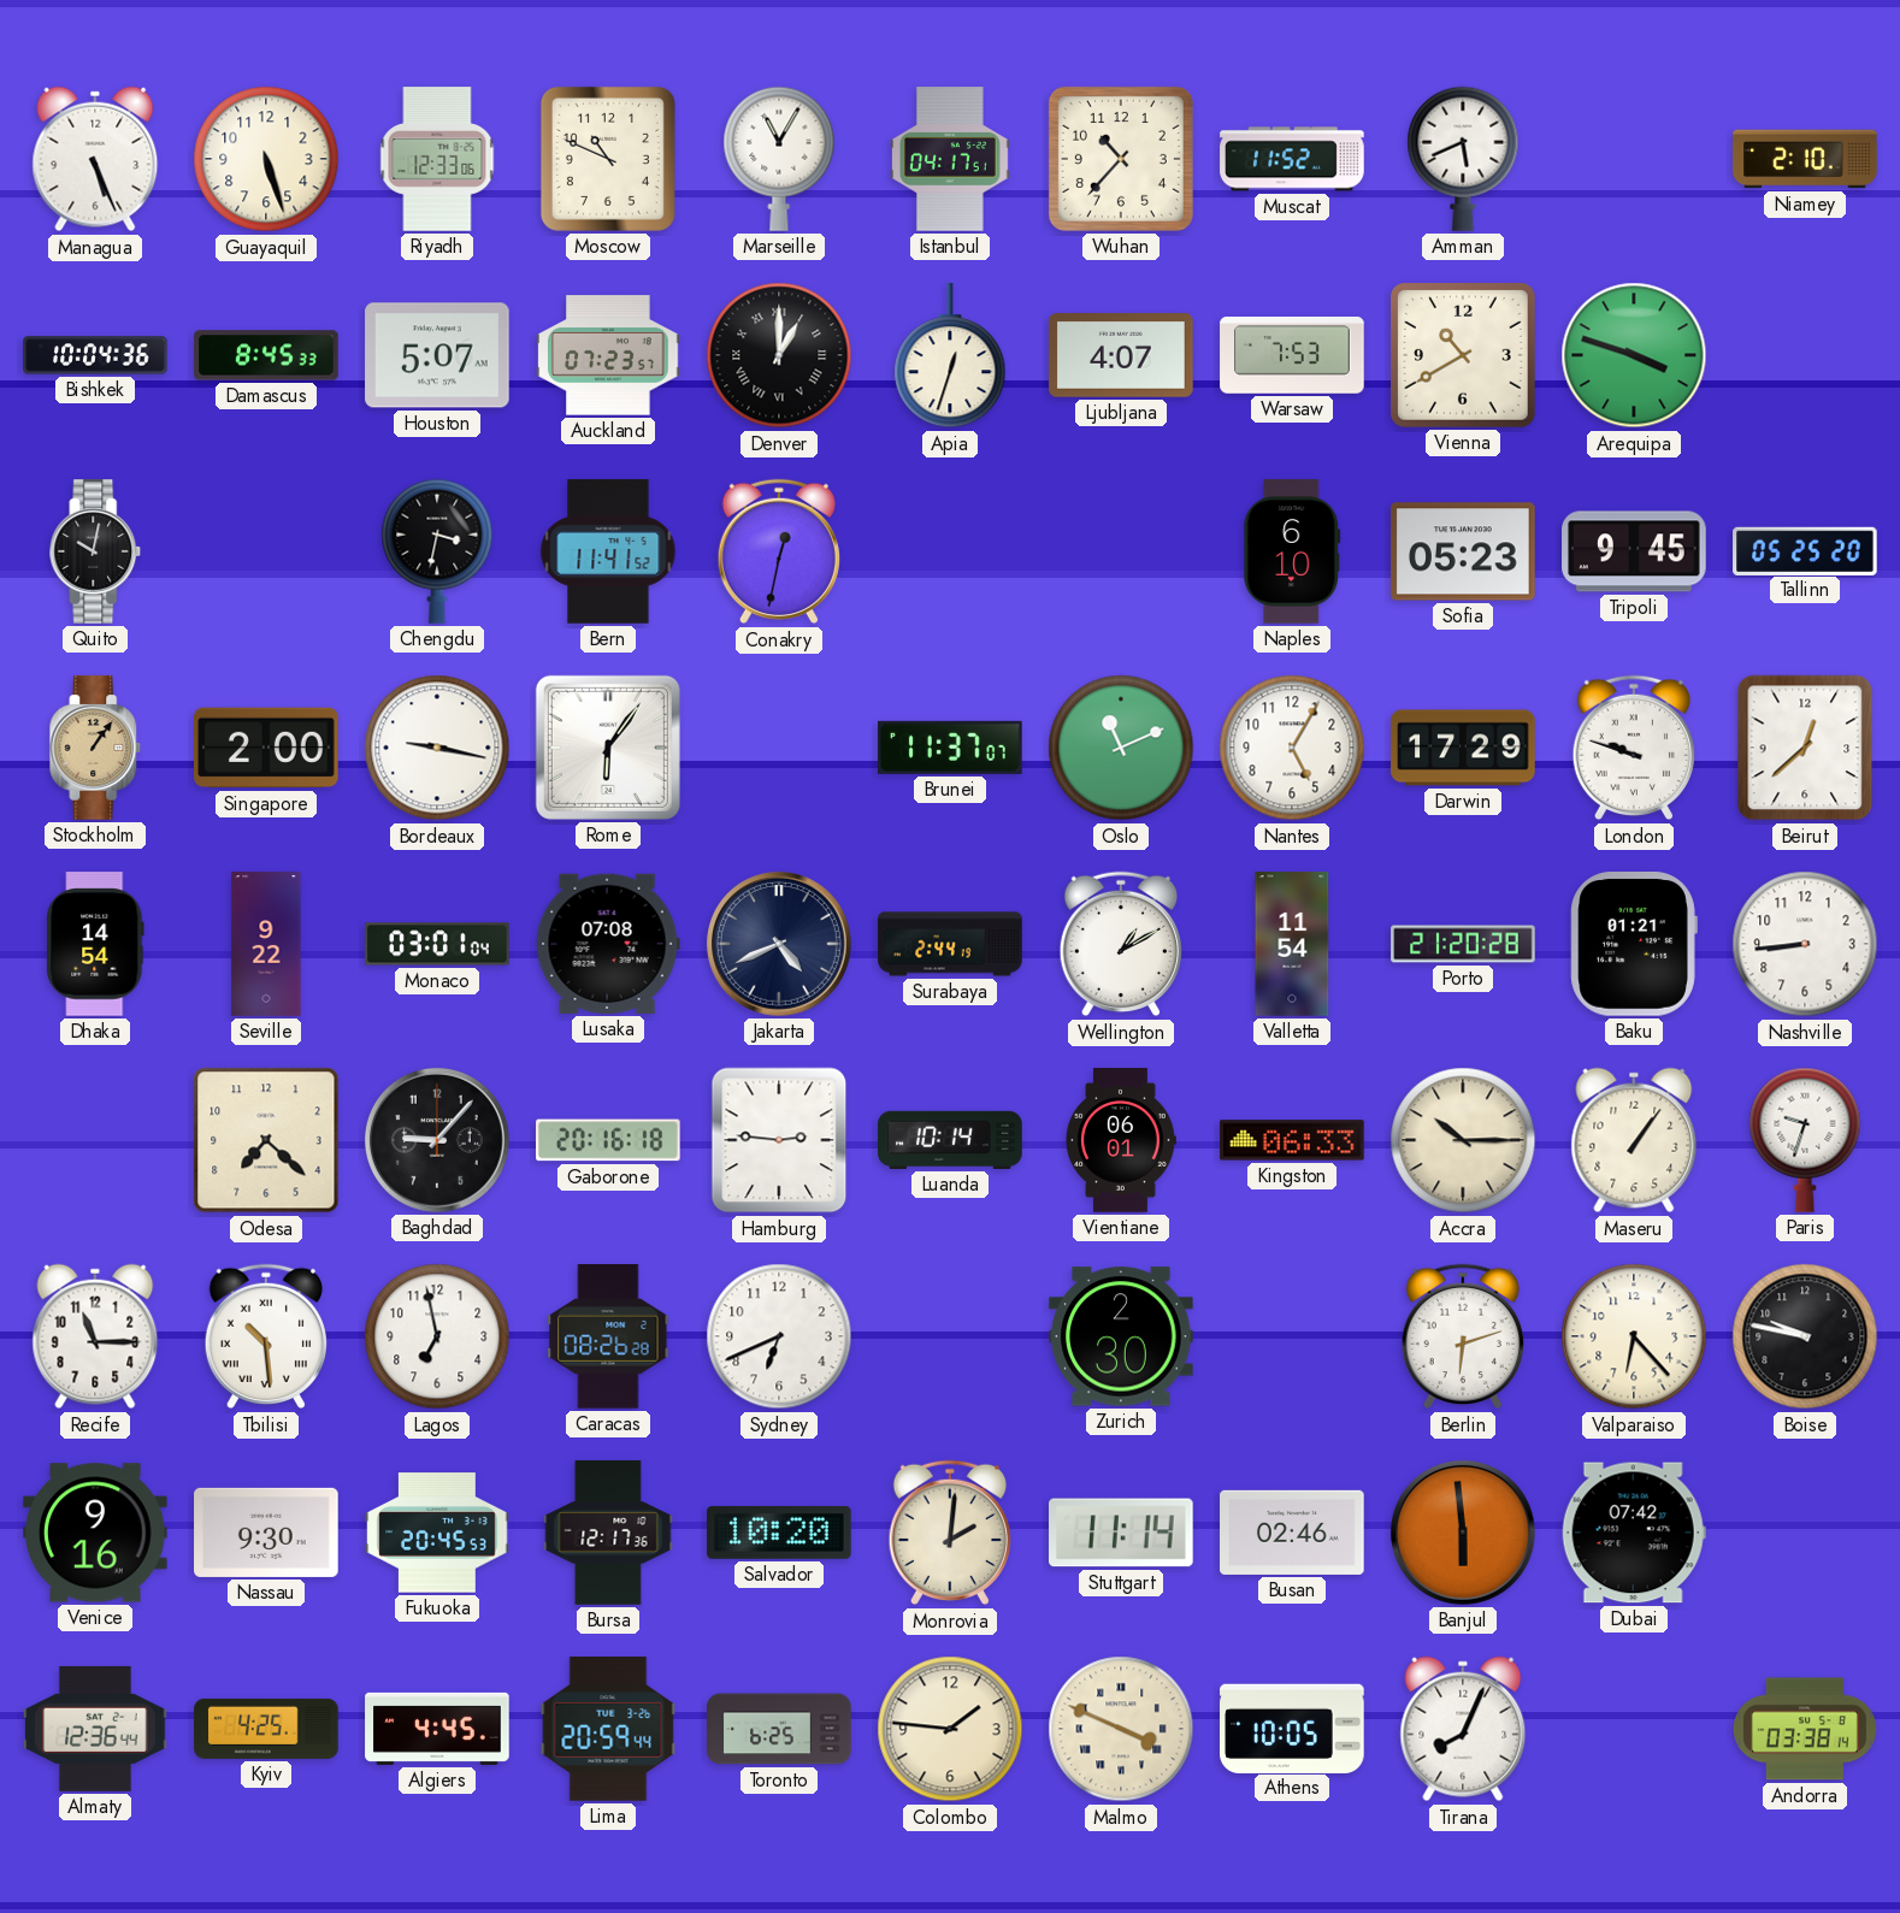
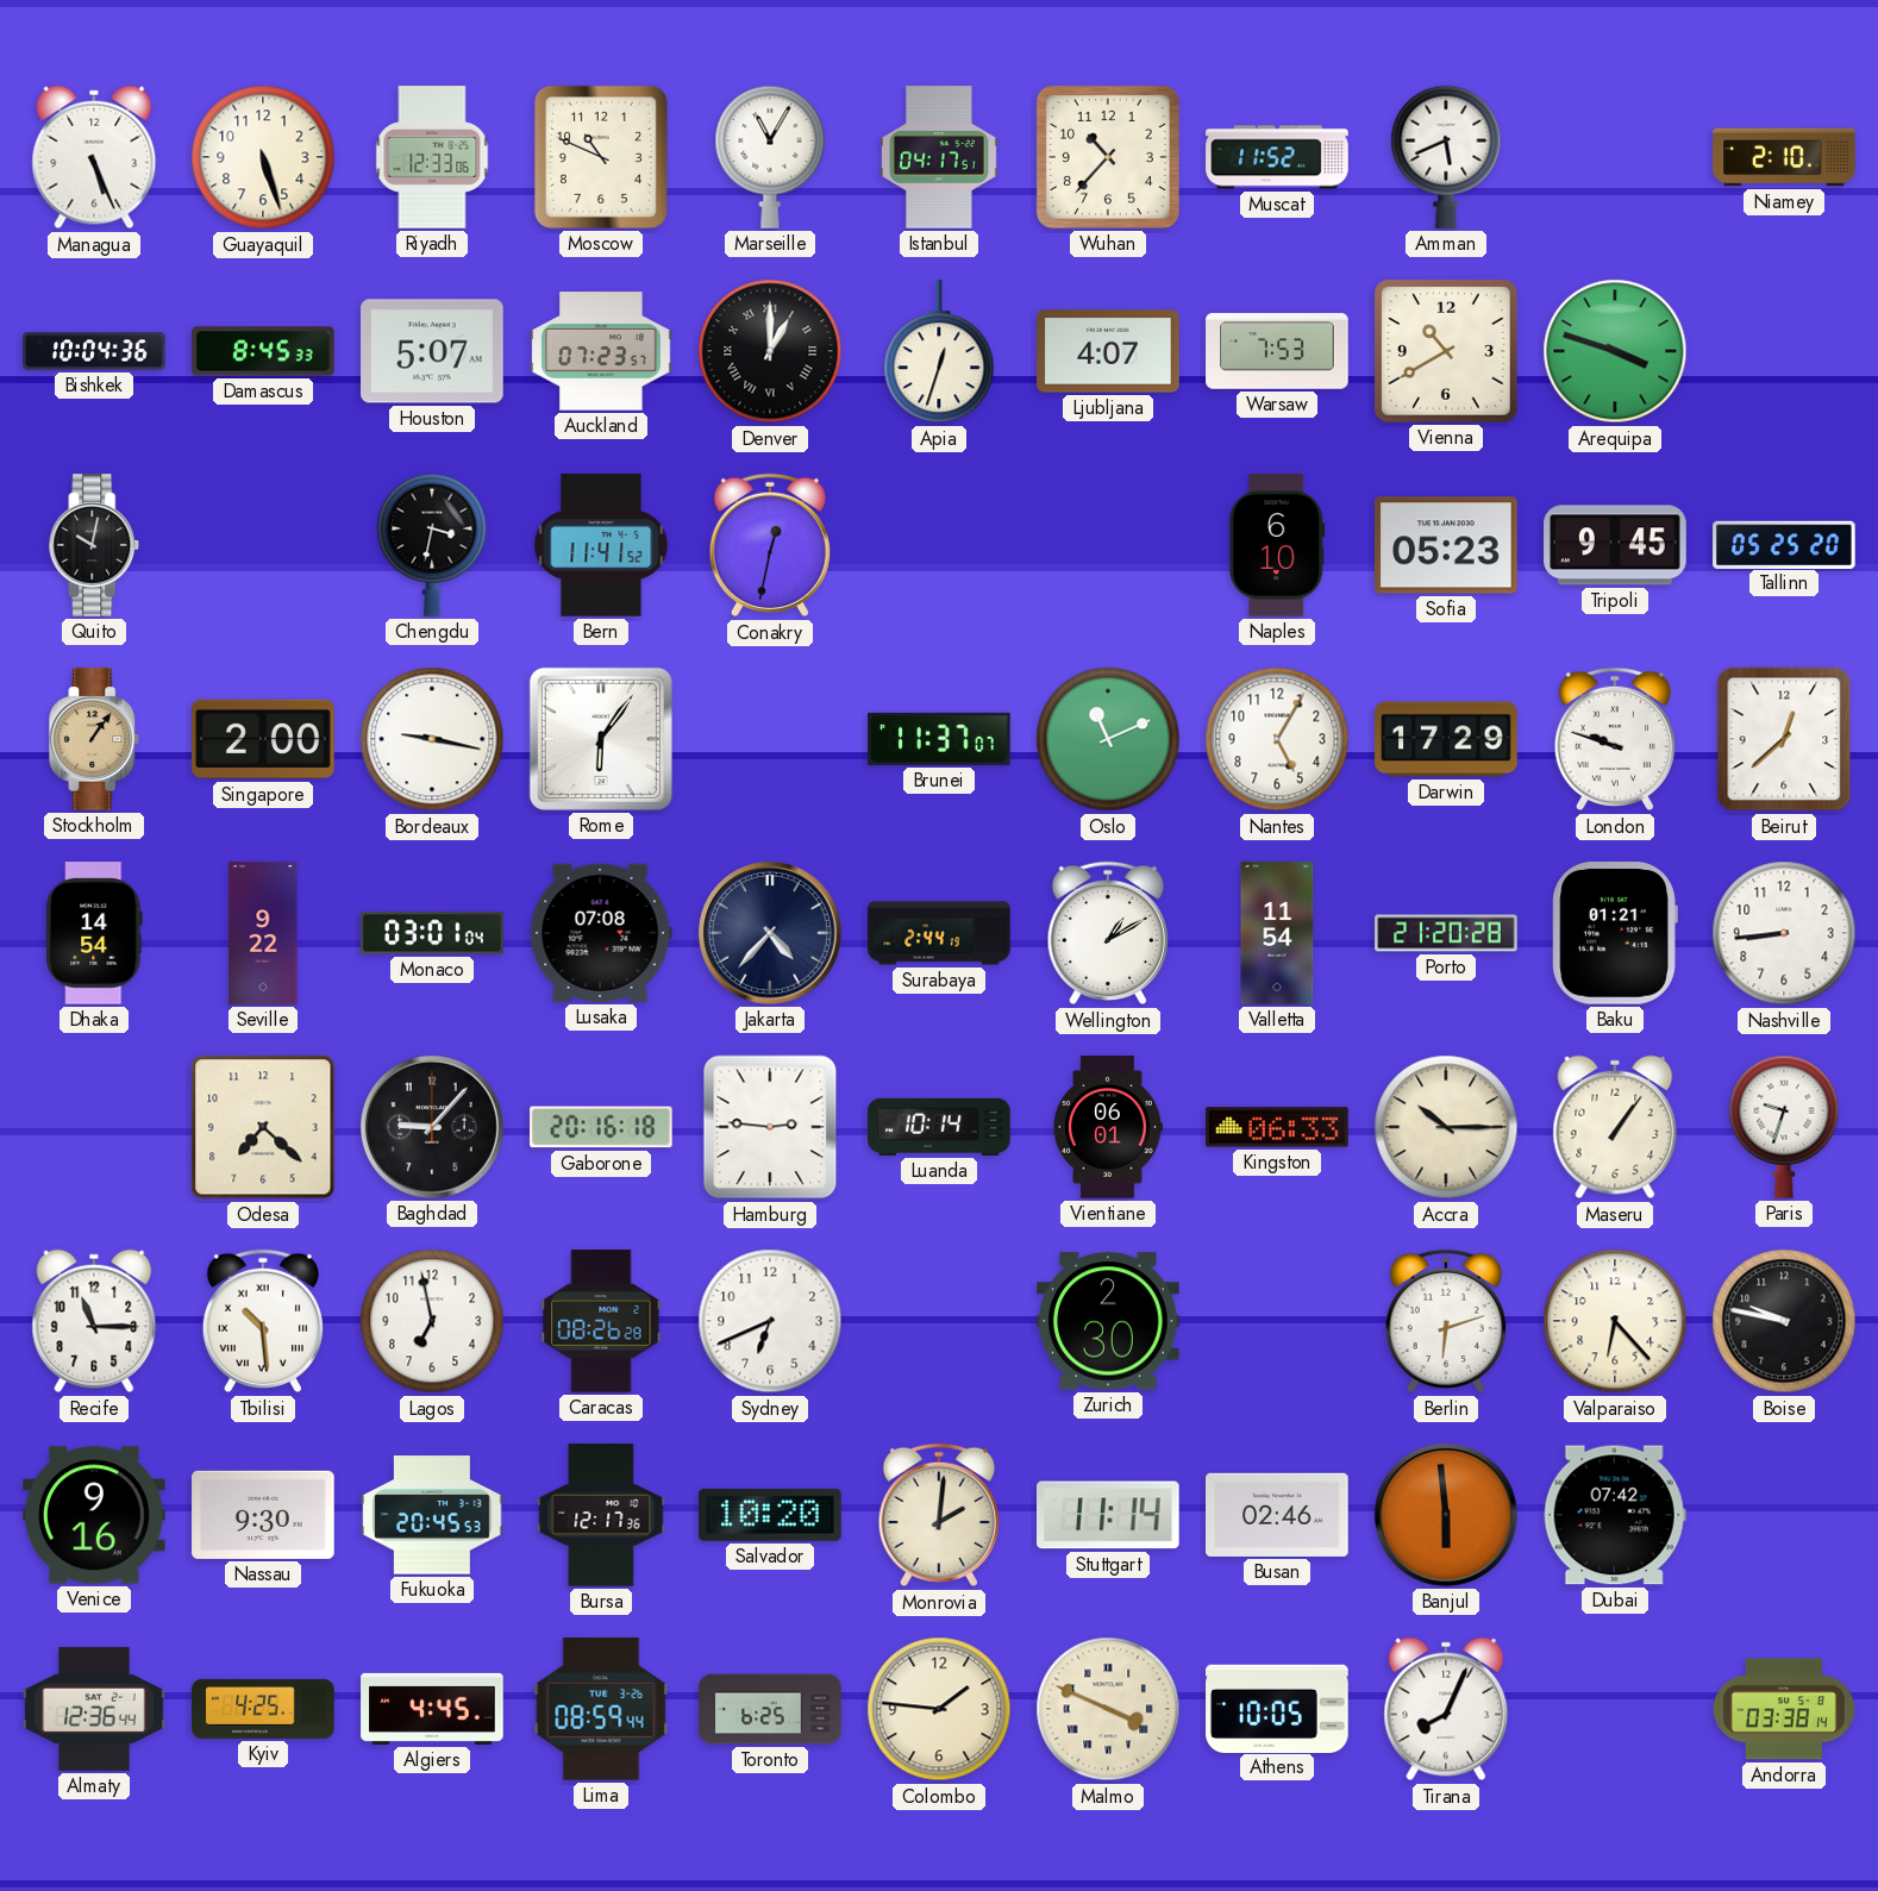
Jakarta: 4:41 -> 4:37 (770, 933)
Lima: 20:59 -> 08:59 (601, 1709)
